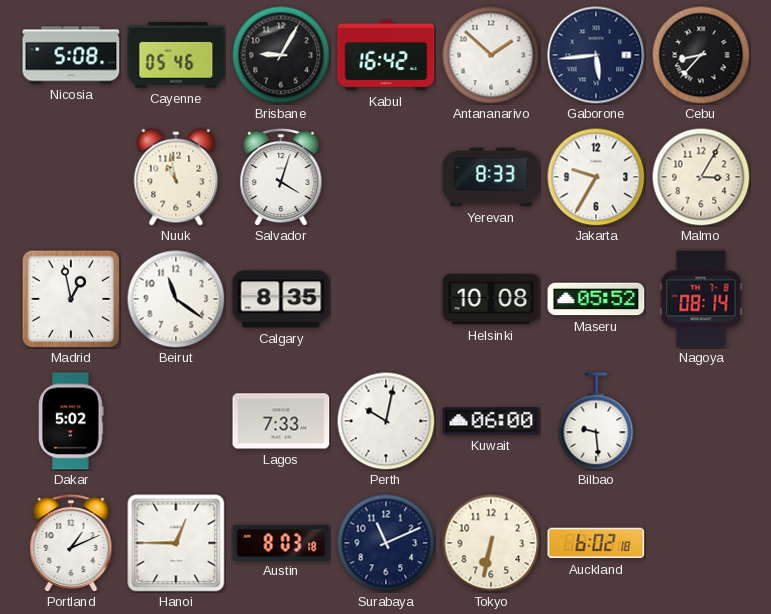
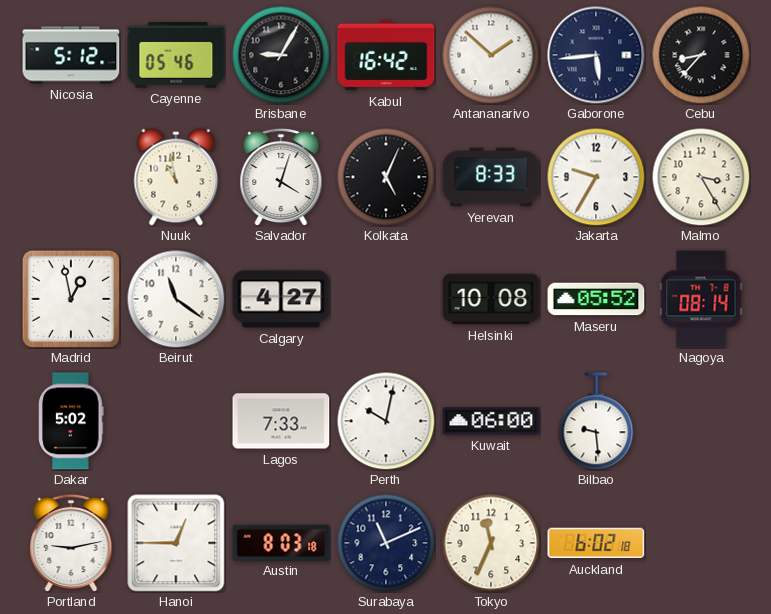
Nicosia: 5:08 -> 5:12 (71, 55)
Kolkata: none -> 5:04 (386, 177)
Malmo: 3:05 -> 3:25 (701, 177)
Calgary: 8:35 -> 4:27 (281, 299)
Portland: 1:11 -> 9:13 (71, 543)
Tokyo: 6:32 -> 11:34 (491, 543)
